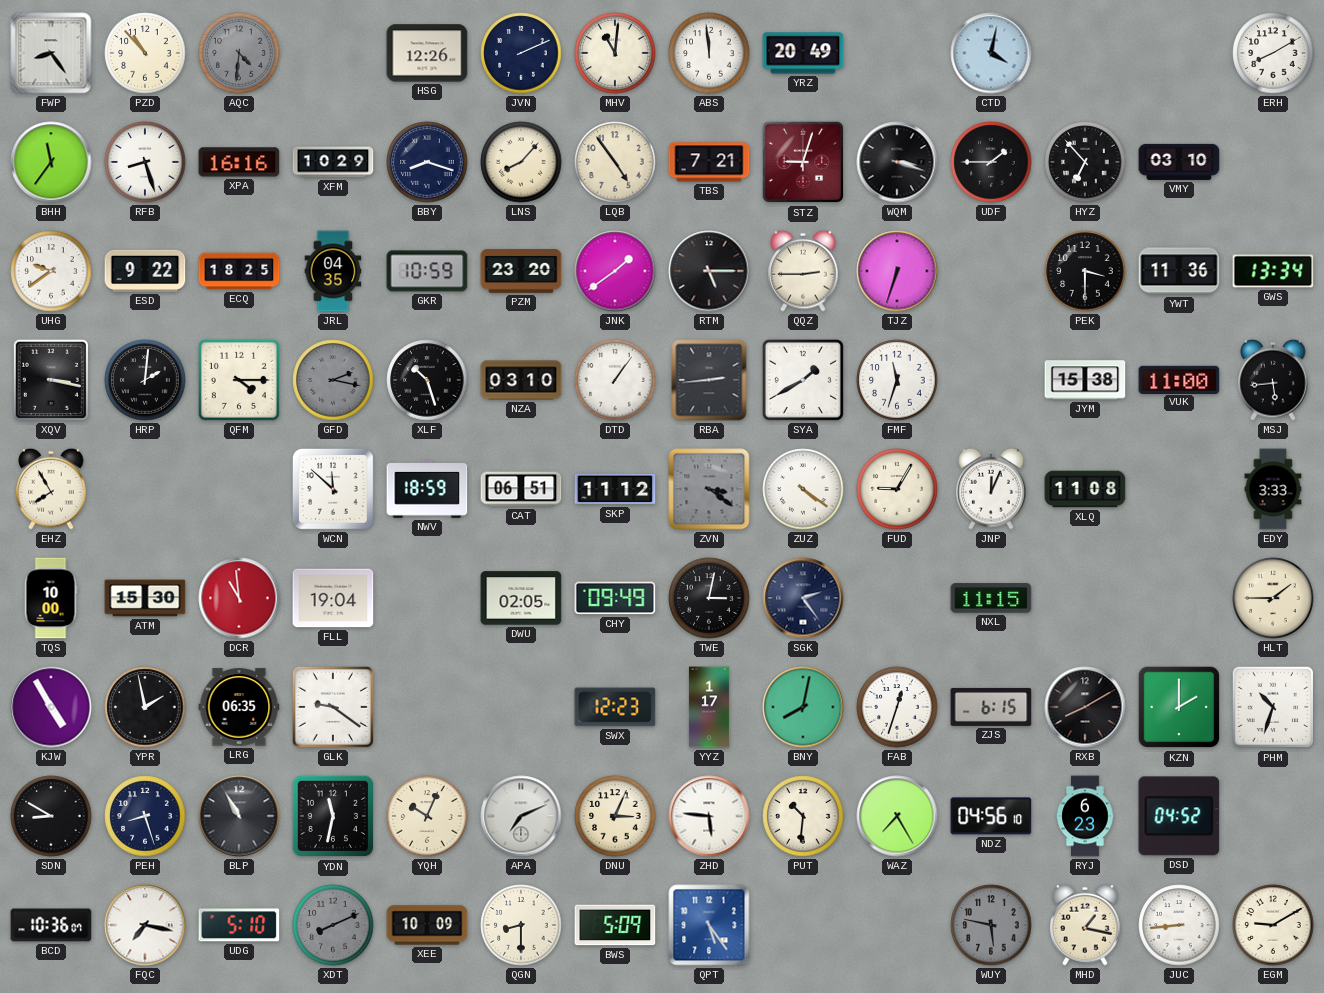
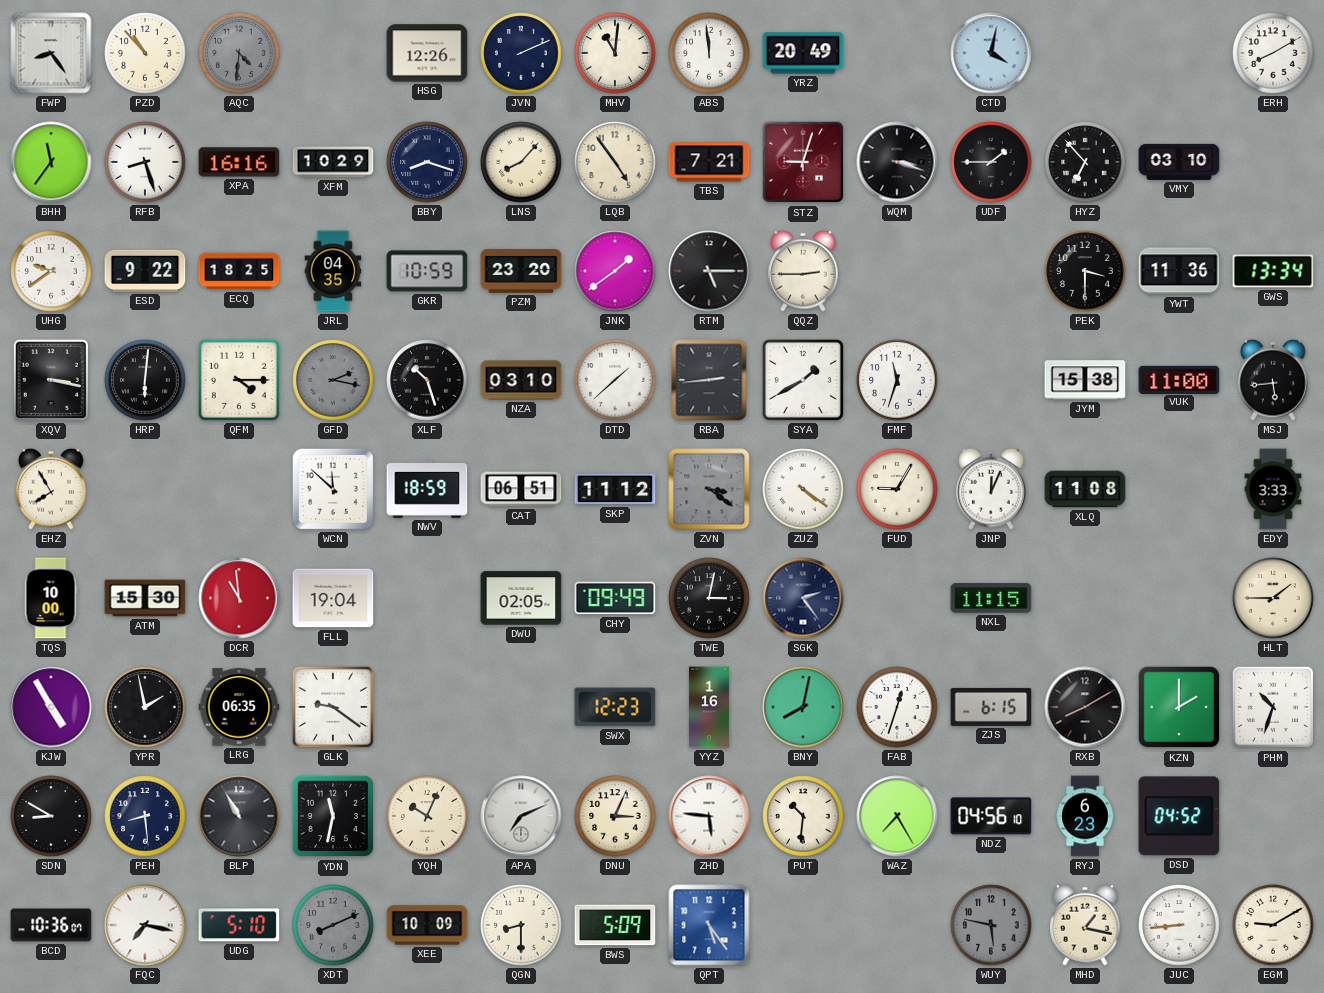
TJZ: 6:33 -> none (897, 271)
HRP: 2:01 -> 6:01 (145, 380)
DTD: 1:06 -> 1:38 (615, 380)
YYZ: 1:17 -> 1:16 (709, 707)
PEH: 8:27 -> 8:29 (145, 816)
